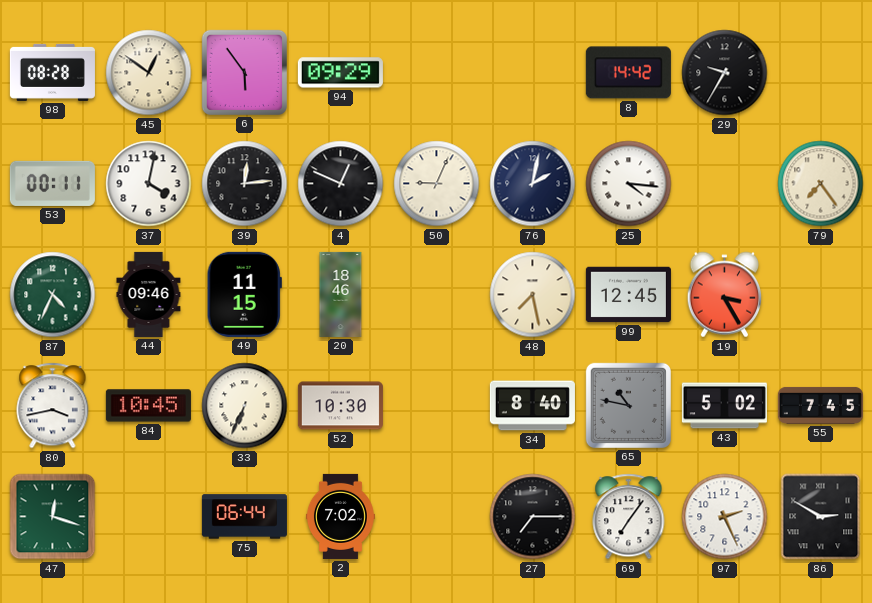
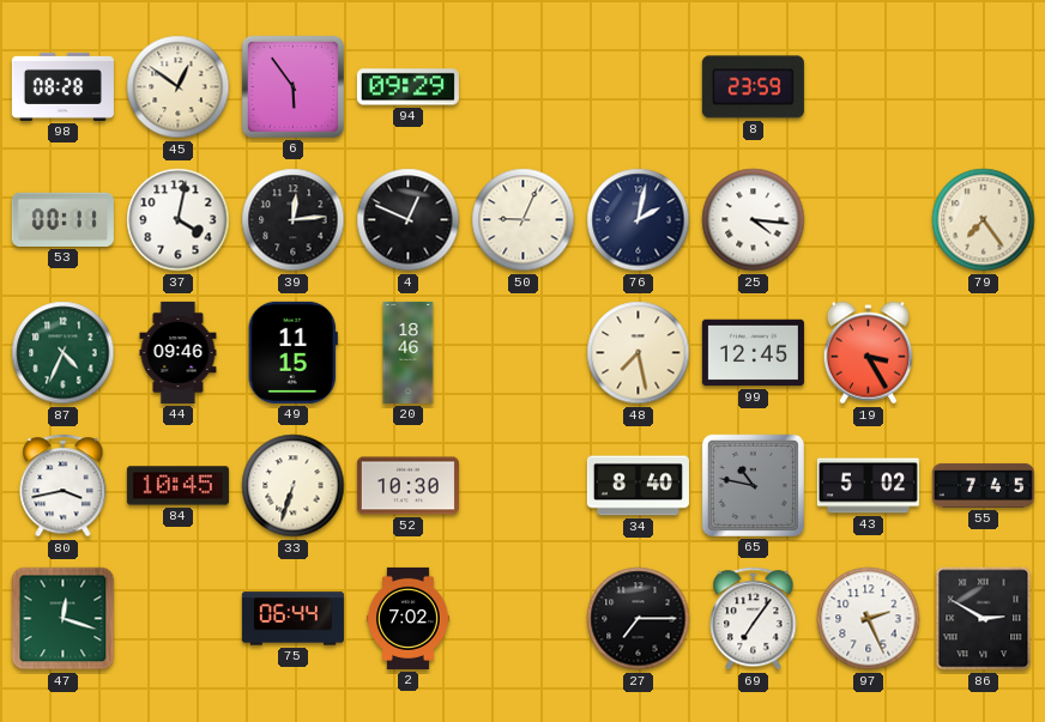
8: 14:42 -> 23:59 (753, 87)
29: 9:35 -> none (725, 73)
33: 6:34 -> 6:33 (294, 486)
